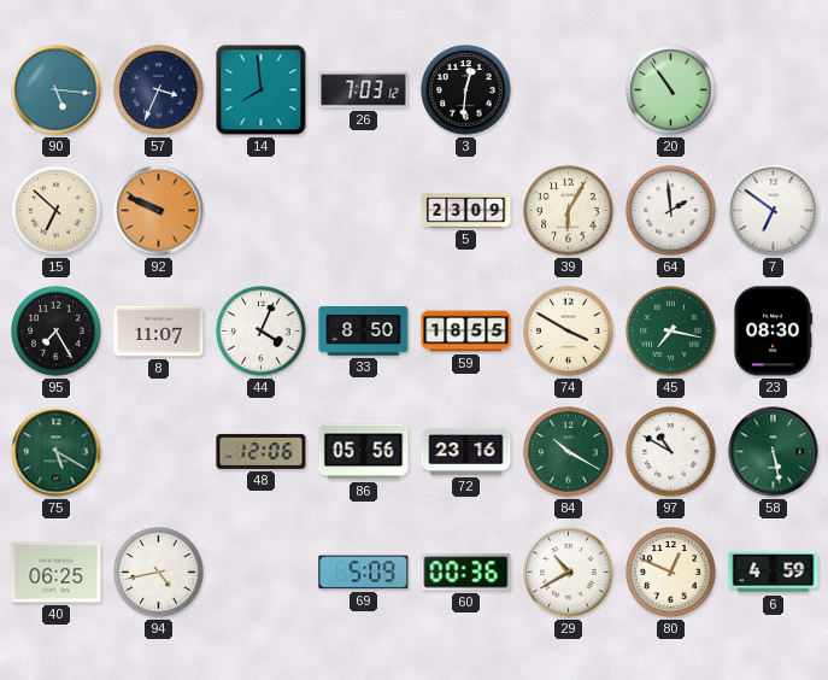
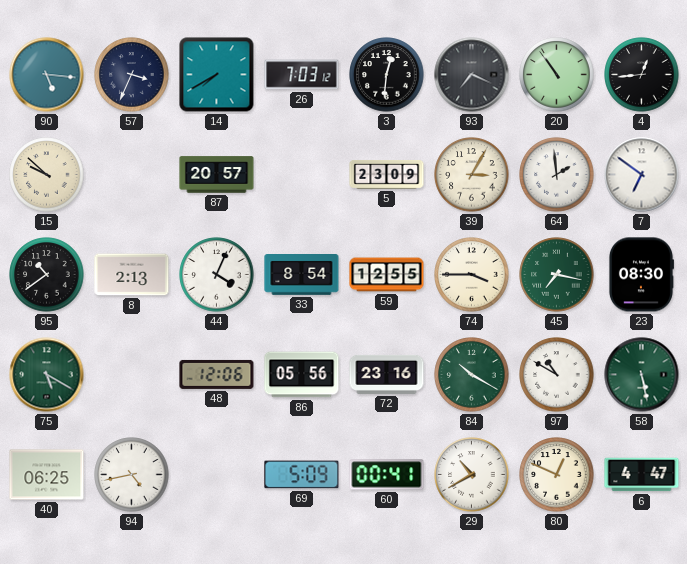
14: 7:59 -> 7:40 (217, 75)
93: none -> 7:19 (472, 75)
4: none -> 12:44 (642, 75)
15: 6:52 -> 9:52 (47, 175)
92: 9:49 -> none (159, 211)
87: none -> 20:57 (217, 175)
39: 6:05 -> 3:05 (472, 175)
95: 7:25 -> 10:39 (47, 275)
8: 11:07 -> 2:13 (132, 275)
33: 8:50 -> 8:54 (302, 275)
59: 18:55 -> 12:55 (387, 275)
74: 3:50 -> 3:45 (472, 275)
60: 00:36 -> 00:41 (387, 475)
6: 4:59 -> 4:47 (642, 475)
